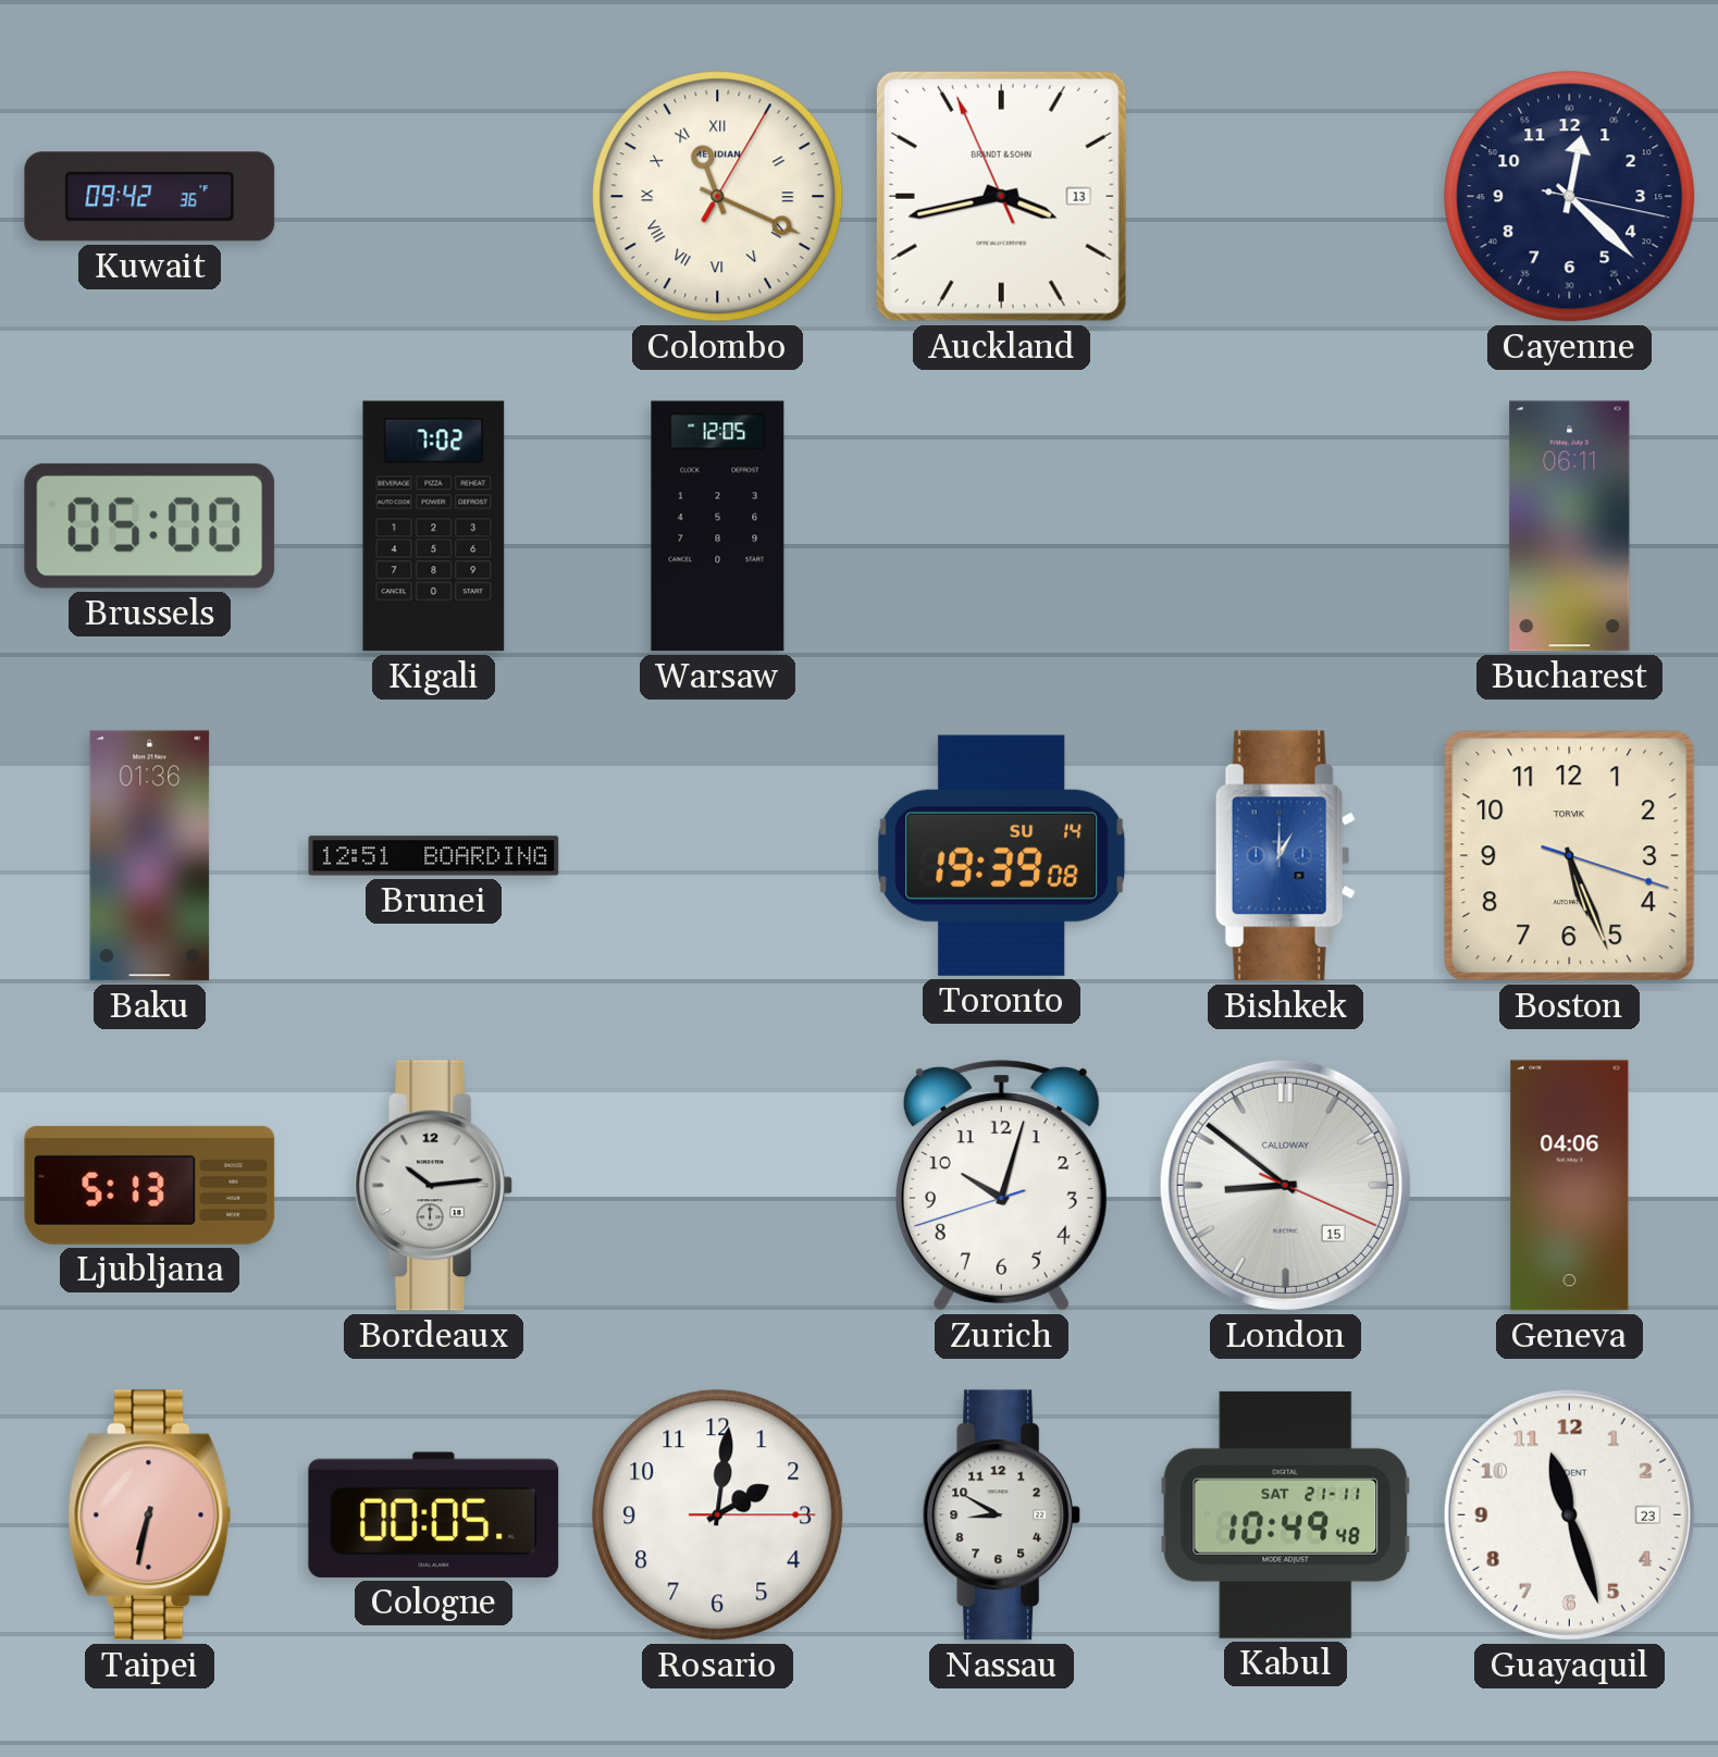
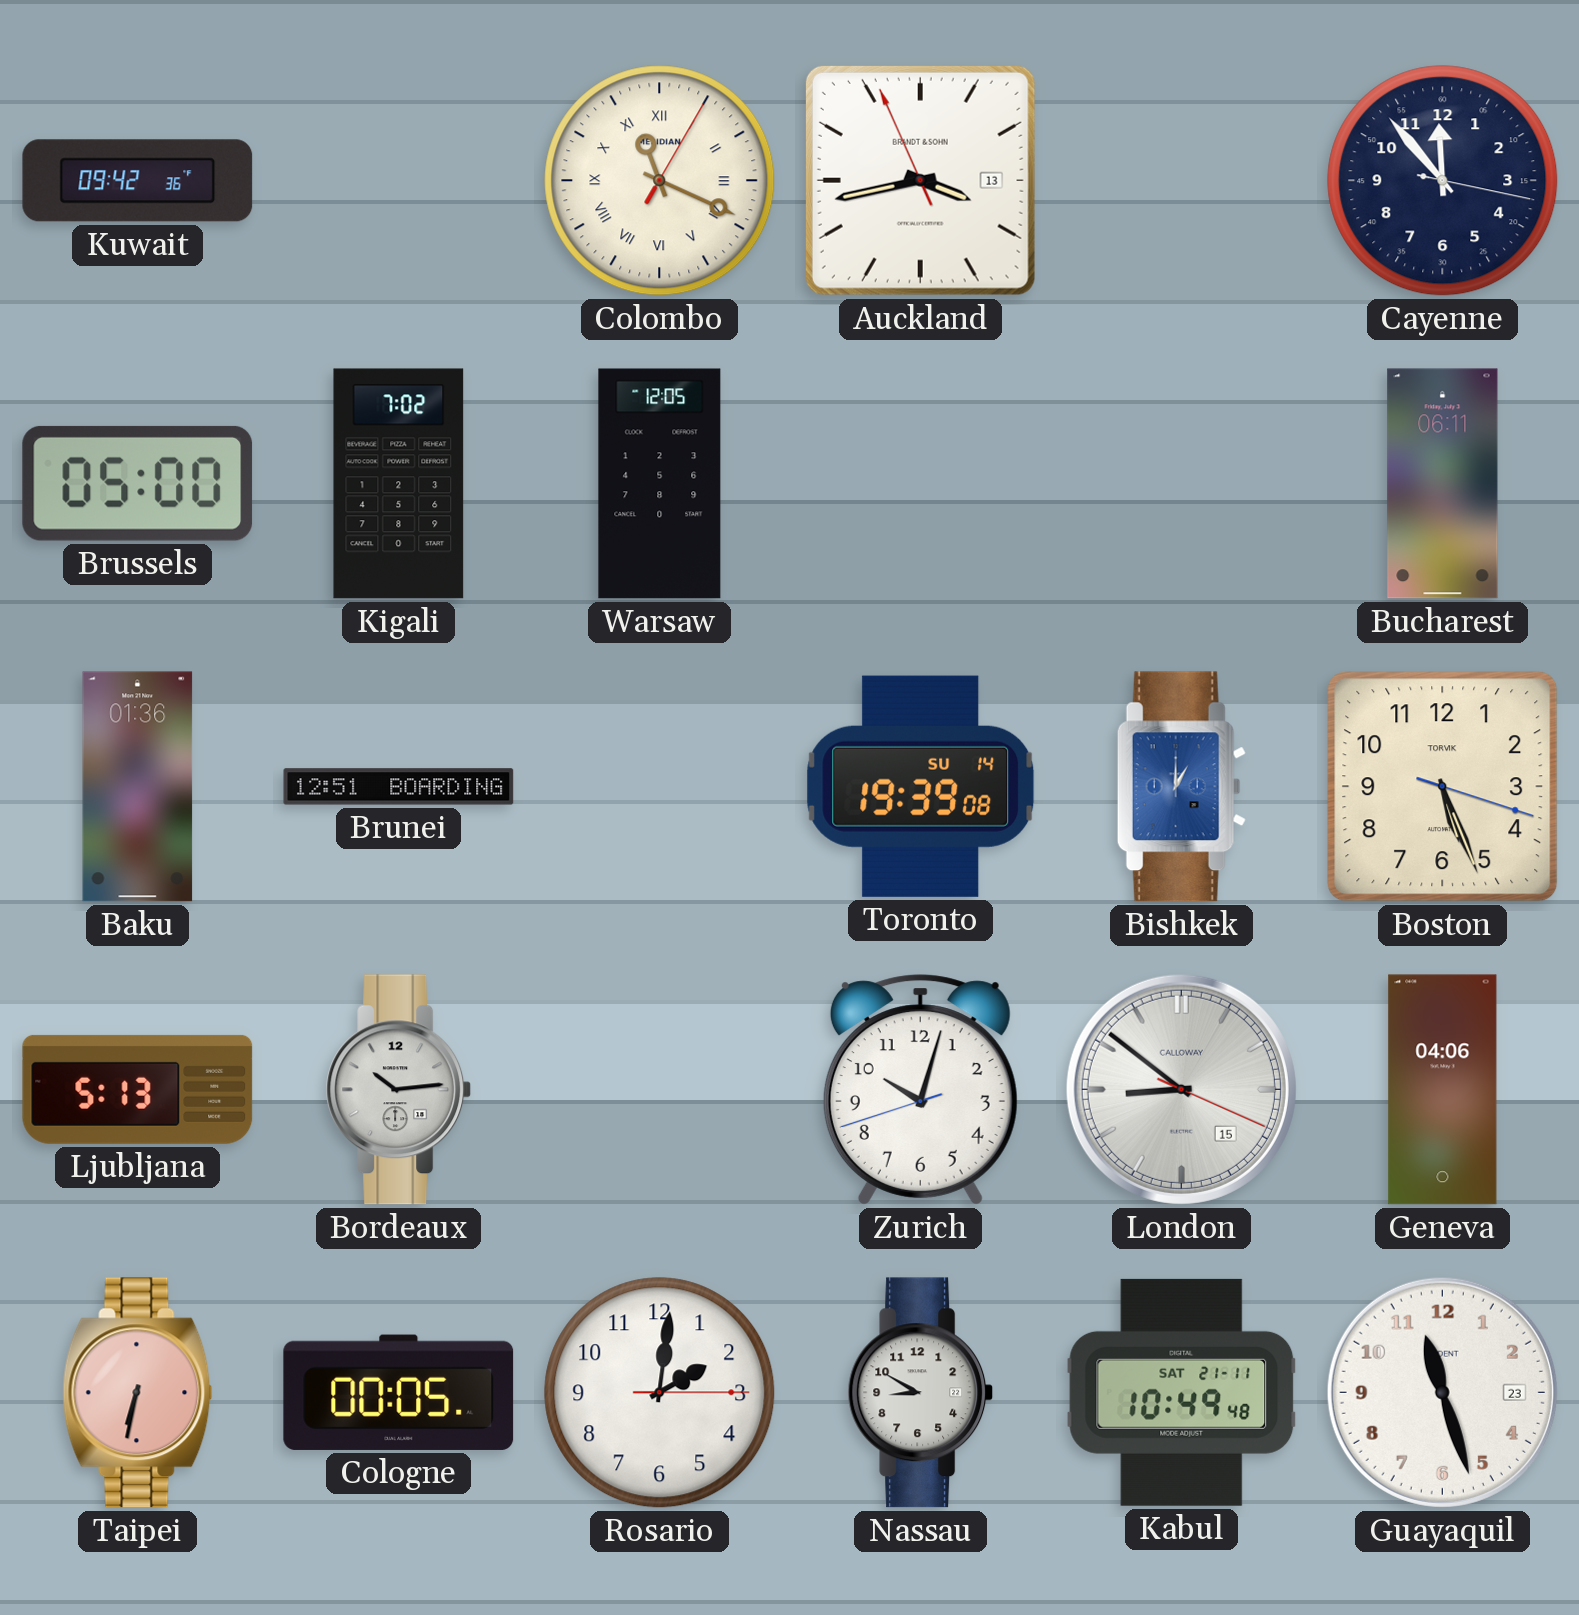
Cayenne: 12:22 -> 11:53 (1443, 181)
